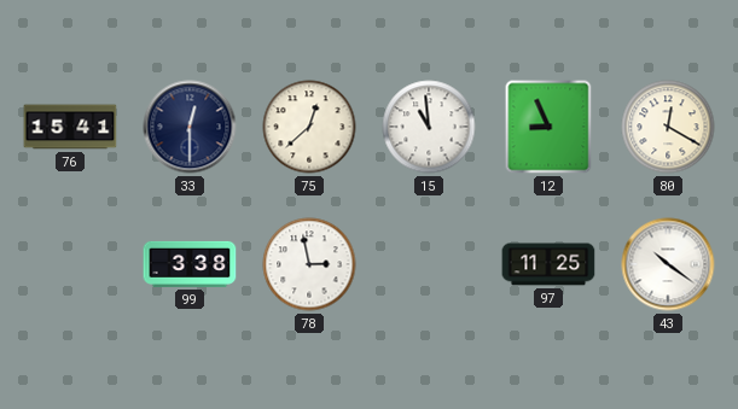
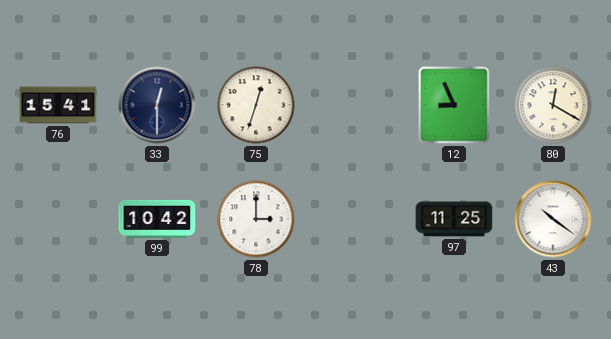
75: 12:38 -> 12:33 (256, 105)
15: 10:59 -> none (429, 127)
99: 3:38 -> 10:42 (157, 219)
78: 2:58 -> 3:00 (256, 219)
